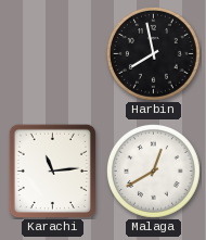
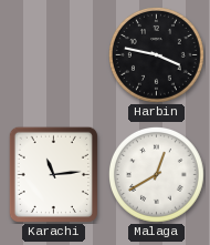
Harbin: 7:58 -> 3:47 (157, 55)
